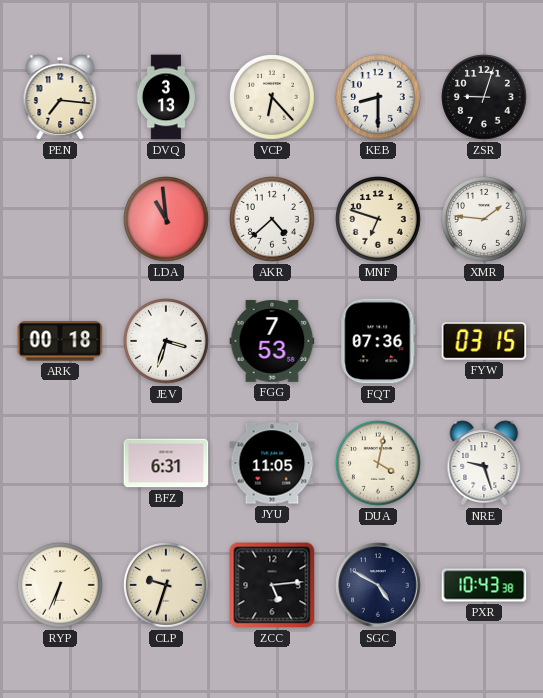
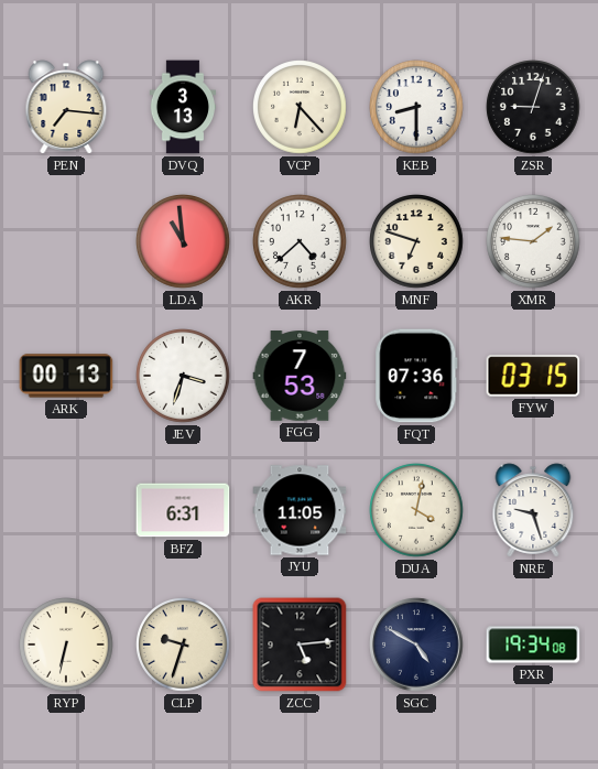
ARK: 00:18 -> 00:13 (66, 376)
RYP: 6:34 -> 6:32 (67, 646)
PXR: 10:43 -> 19:34 (533, 645)
